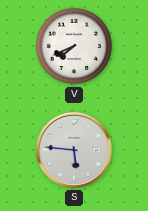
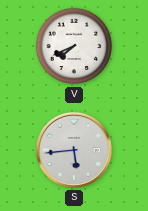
S: 5:46 -> 5:44 (74, 150)
